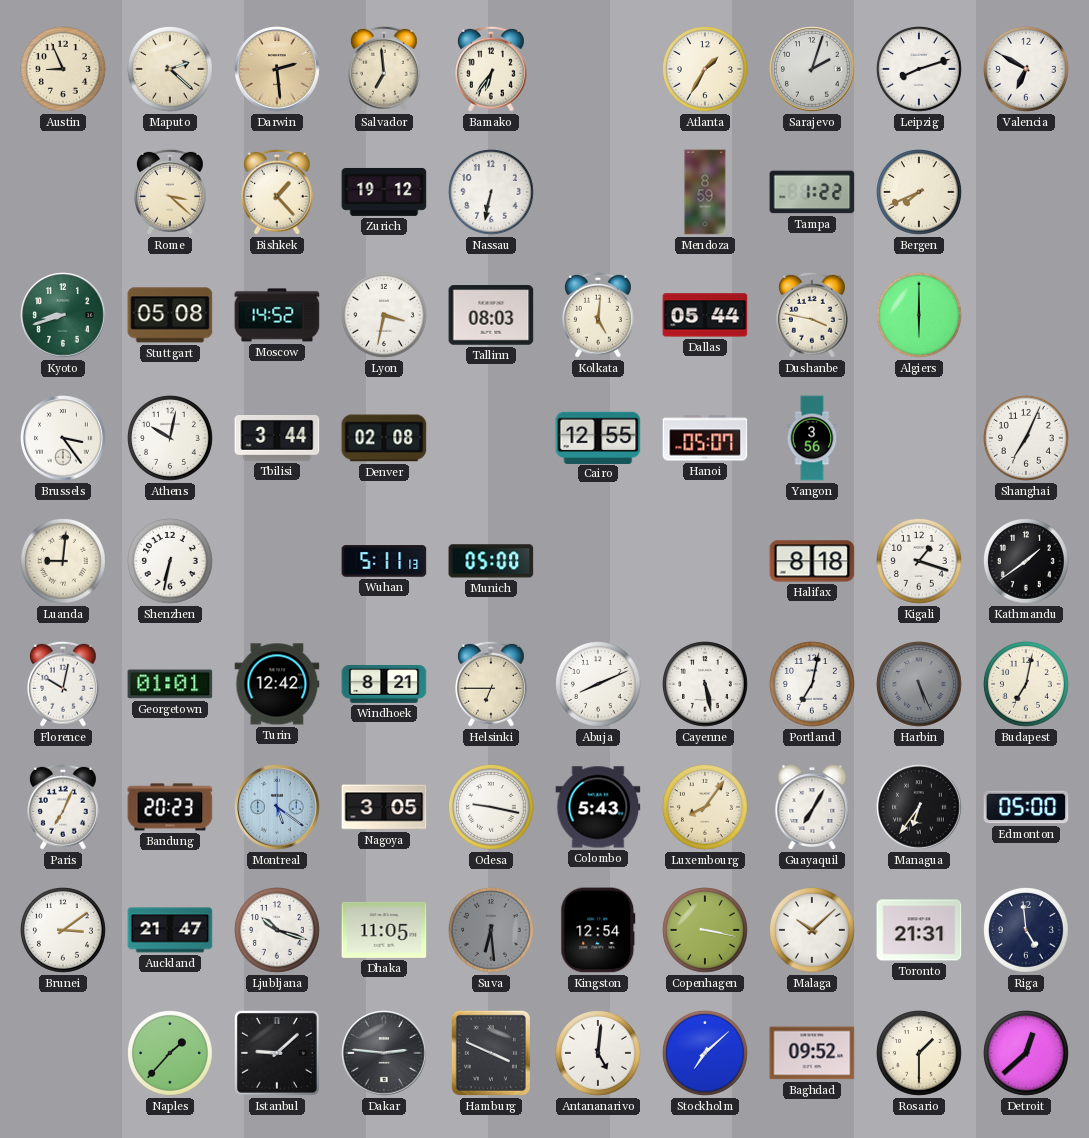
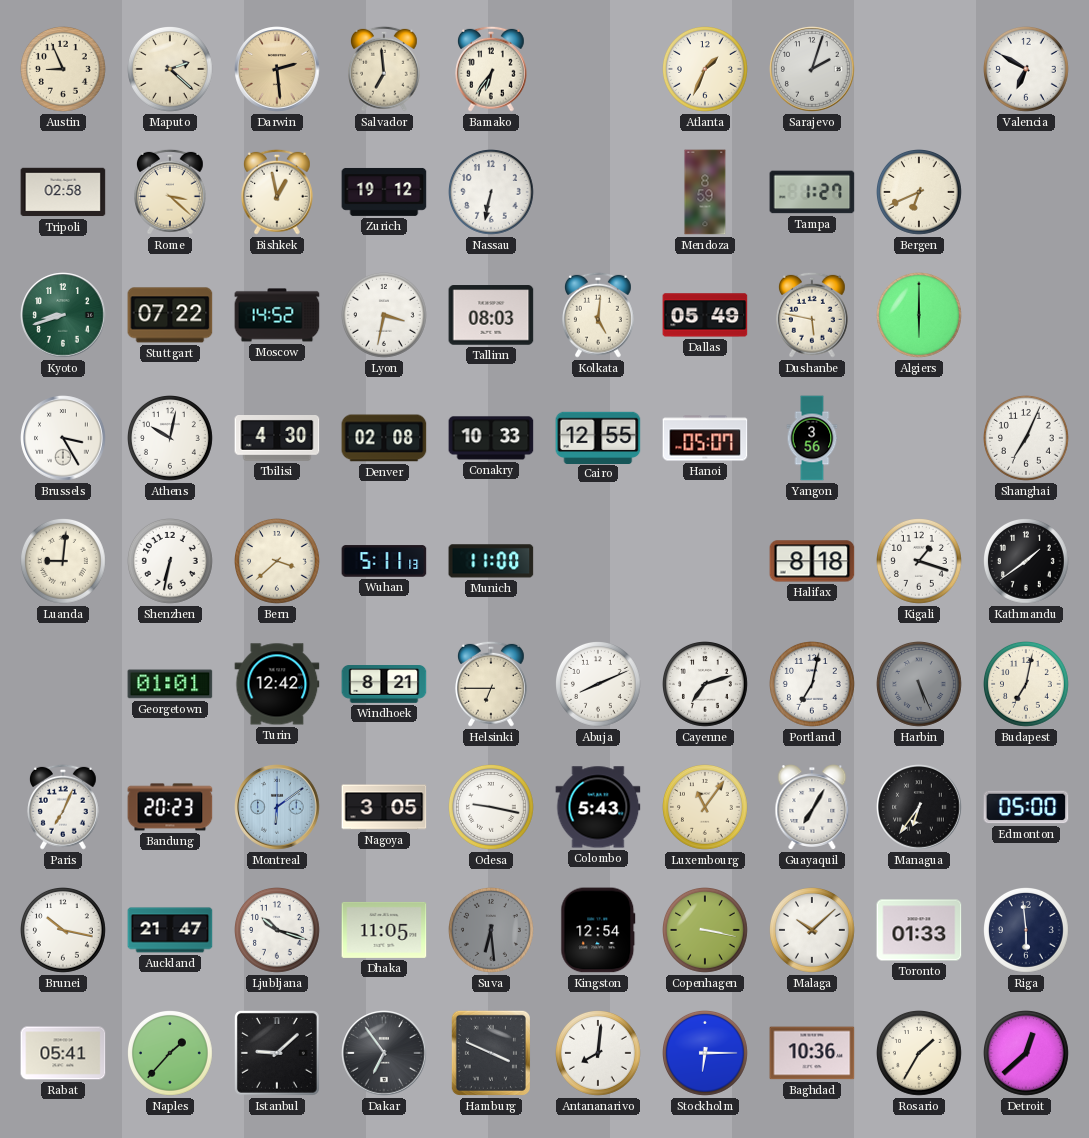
Atlanta: 1:35 -> 1:34 (706, 70)
Leipzig: 8:12 -> none (920, 70)
Tripoli: none -> 02:58 (63, 192)
Bishkek: 1:23 -> 12:58 (278, 192)
Tampa: 1:22 -> 1:27 (812, 192)
Bergen: 7:41 -> 6:41 (920, 193)
Stuttgart: 05:08 -> 07:22 (170, 315)
Dallas: 05:44 -> 05:49 (705, 315)
Dushanbe: 3:47 -> 5:47 (813, 315)
Brussels: 3:24 -> 3:25 (63, 438)
Tbilisi: 3:44 -> 4:30 (277, 439)
Conakry: none -> 10:33 (491, 438)
Bern: none -> 3:38 (278, 562)
Munich: 05:00 -> 11:00 (491, 561)
Florence: 10:02 -> none (64, 684)
Cayenne: 5:28 -> 7:12 (706, 685)
Montreal: 5:21 -> 6:09 (277, 807)
Luxembourg: 8:06 -> 11:06 (706, 808)
Brunei: 3:09 -> 10:17 (64, 931)
Toronto: 21:31 -> 01:33 (919, 930)
Riga: 4:59 -> 5:59 (1027, 931)
Rabat: none -> 05:41 (63, 1053)
Dakar: 2:46 -> 6:54 (384, 1053)
Antananarivo: 5:01 -> 8:01 (599, 1054)
Stockholm: 7:08 -> 6:15 (706, 1054)
Baghdad: 09:52 -> 10:36 (812, 1053)
Rosario: 1:30 -> 1:35 (920, 1054)
